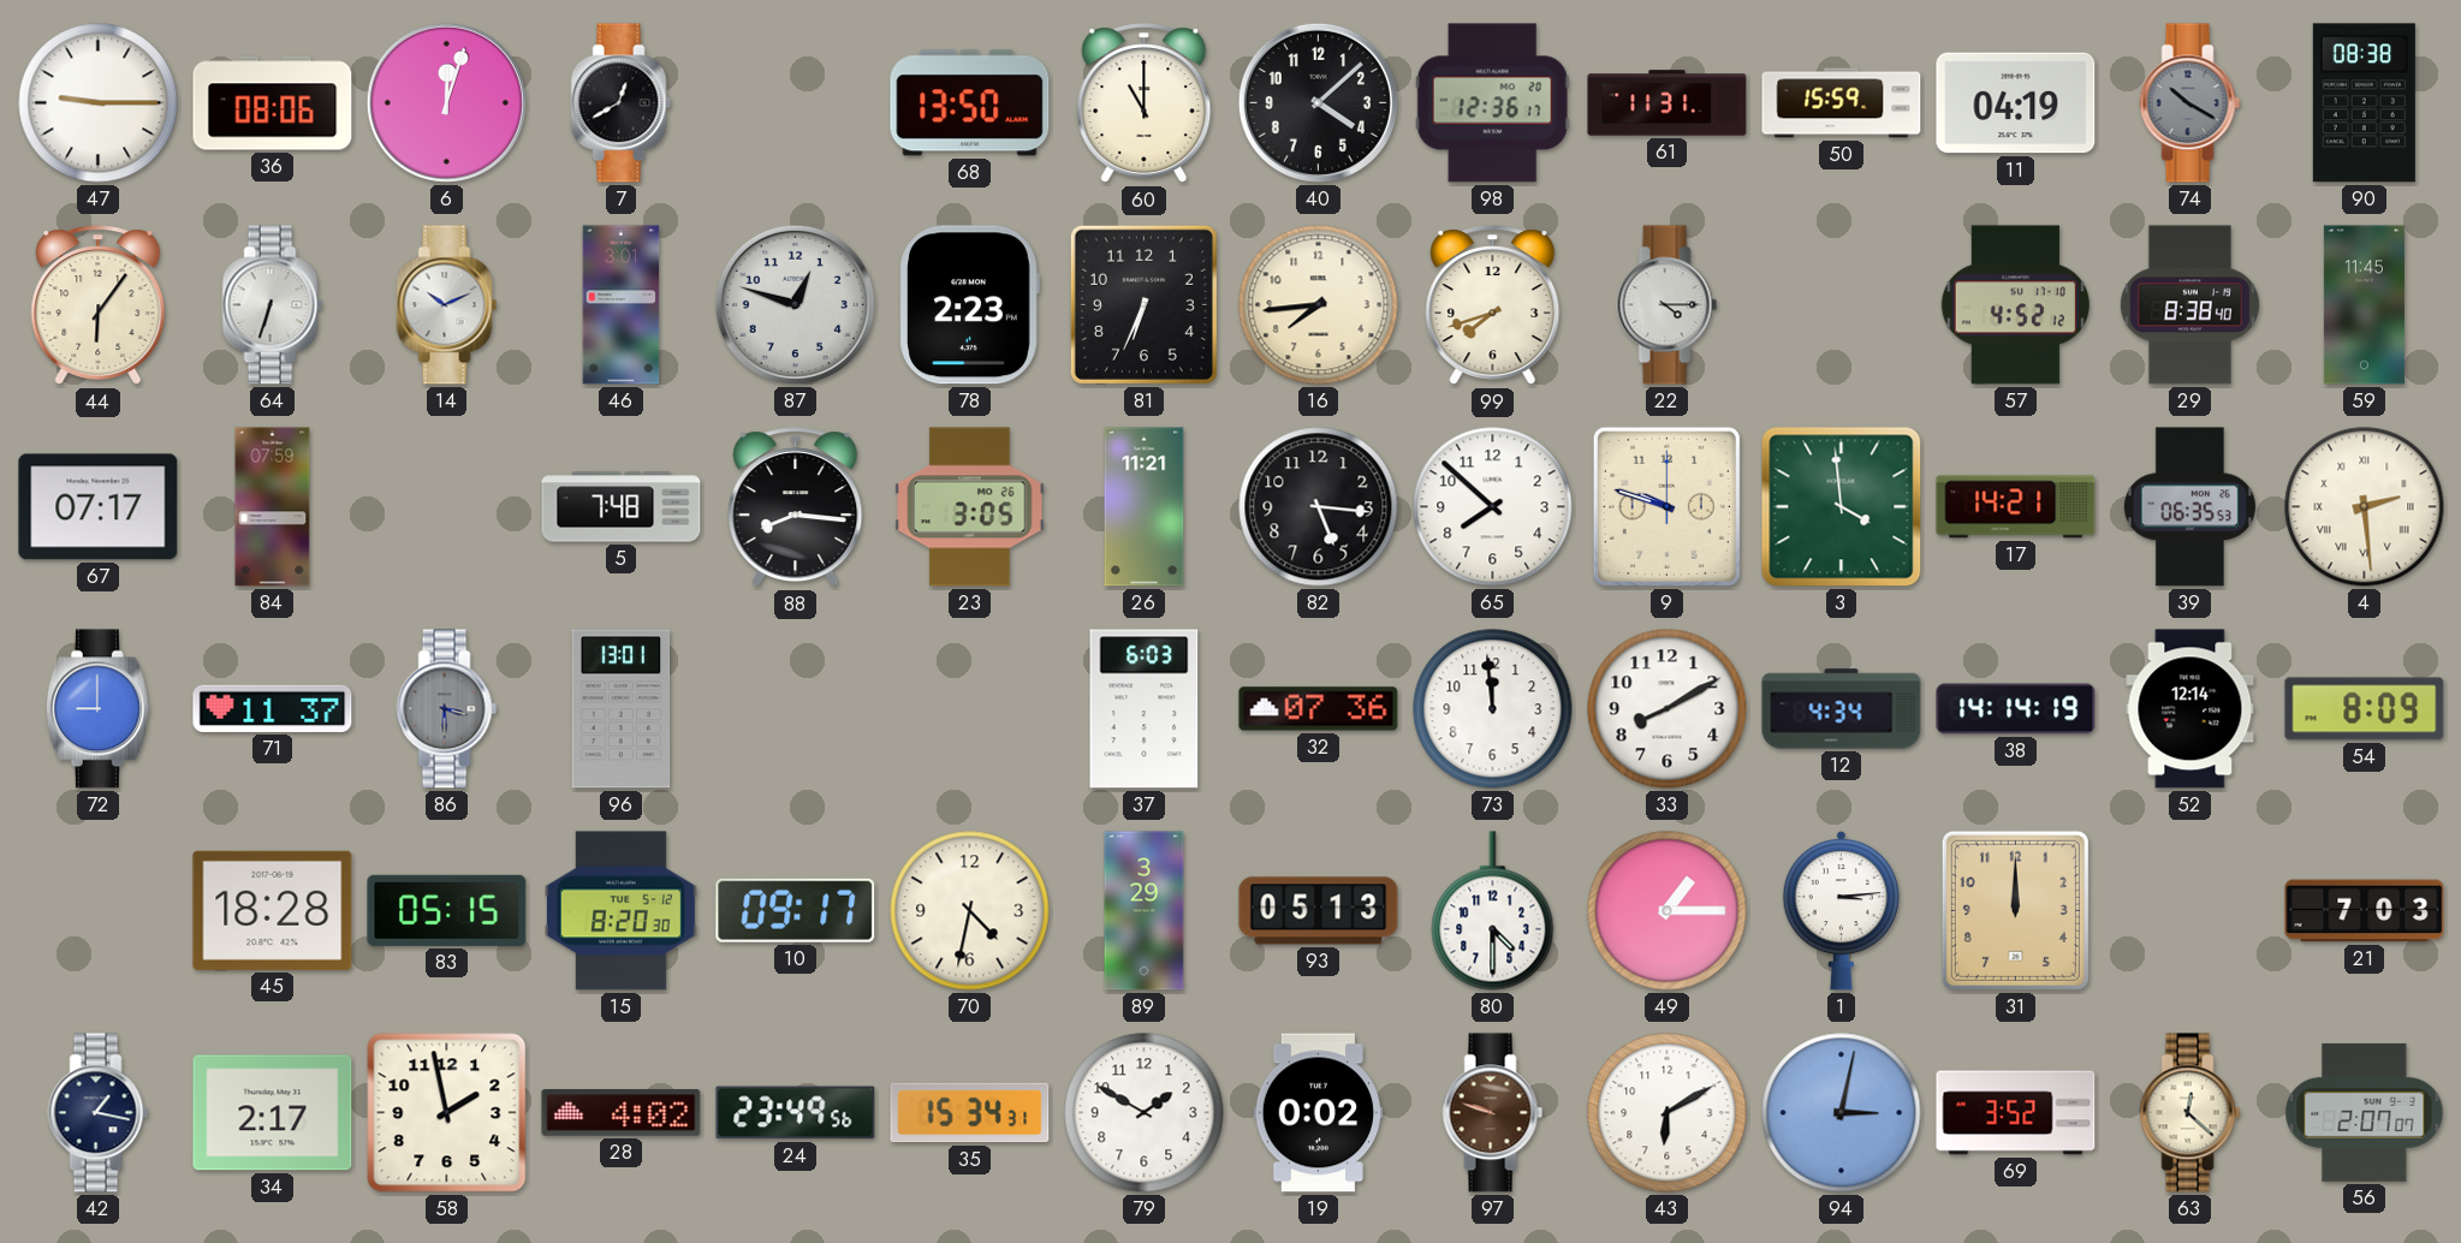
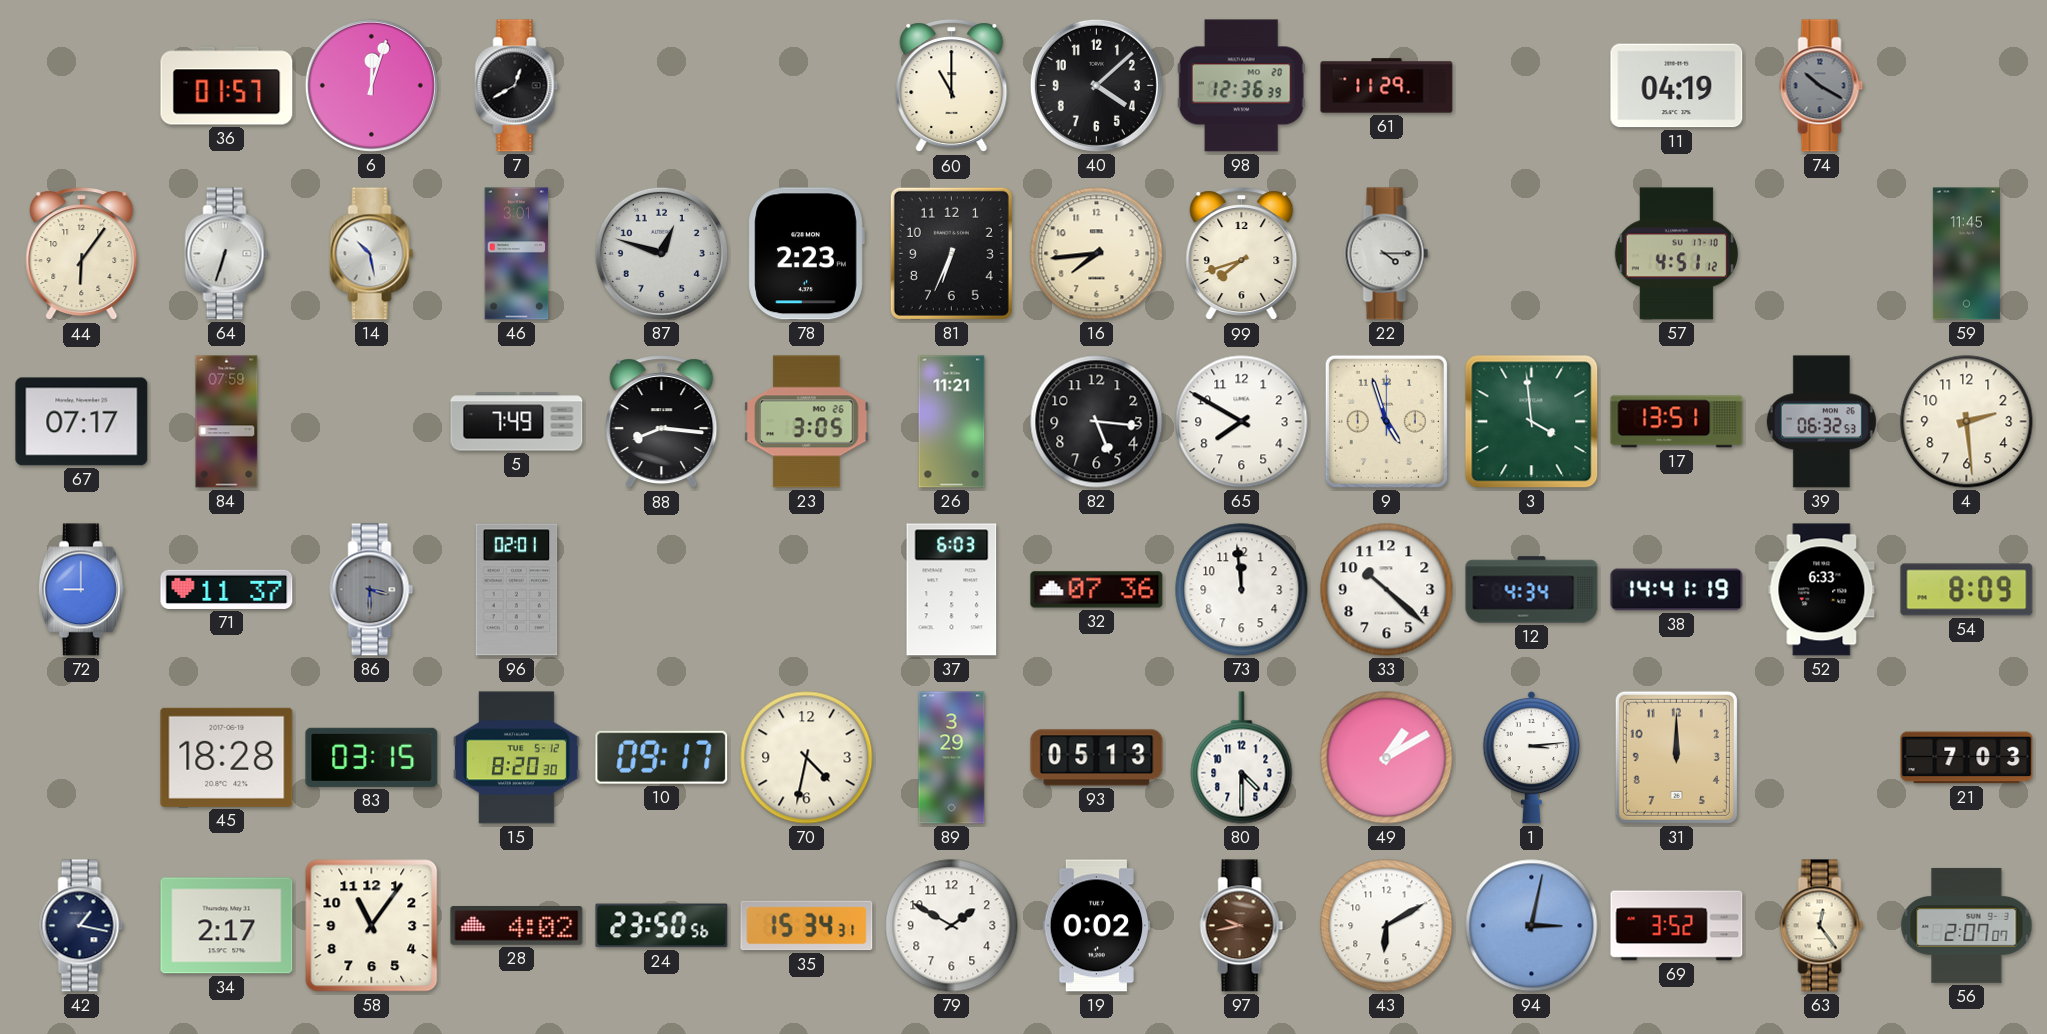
47: 9:15 -> none (99, 103)
36: 08:06 -> 01:57 (227, 86)
68: 13:50 -> none (970, 103)
98: 12:36:17 -> 12:36:39 (1241, 86)
61: 11:31 -> 11:29 (1387, 86)
50: 15:59 -> none (1842, 103)
90: 08:38 -> none (2364, 103)
14: 10:11 -> 10:28 (372, 254)
57: 4:52 -> 4:51 (1676, 254)
29: 8:38 -> none (2189, 305)
5: 7:48 -> 7:49 (517, 422)
65: 7:52 -> 7:50 (1242, 422)
9: 9:48 -> 4:57 (1386, 421)
17: 14:21 -> 13:51 (1677, 422)
39: 06:35 -> 06:32 (1821, 422)
4 numerals: Roman -> Arabic (1967, 422)
96: 13:01 -> 02:01 (517, 590)
33: 8:10 -> 10:22 (1387, 590)
38: 14:14 -> 14:41 (1677, 590)
52: 12:14 -> 6:33 (1822, 590)
83: 05:15 -> 03:15 (372, 757)
49: 1:15 -> 1:10 (1387, 758)
58: 1:58 -> 11:06 (372, 926)
24: 23:49 -> 23:50 (662, 926)
97: 9:48 -> 9:43 (1242, 926)
63: 12:22 -> 12:24 (1822, 926)
